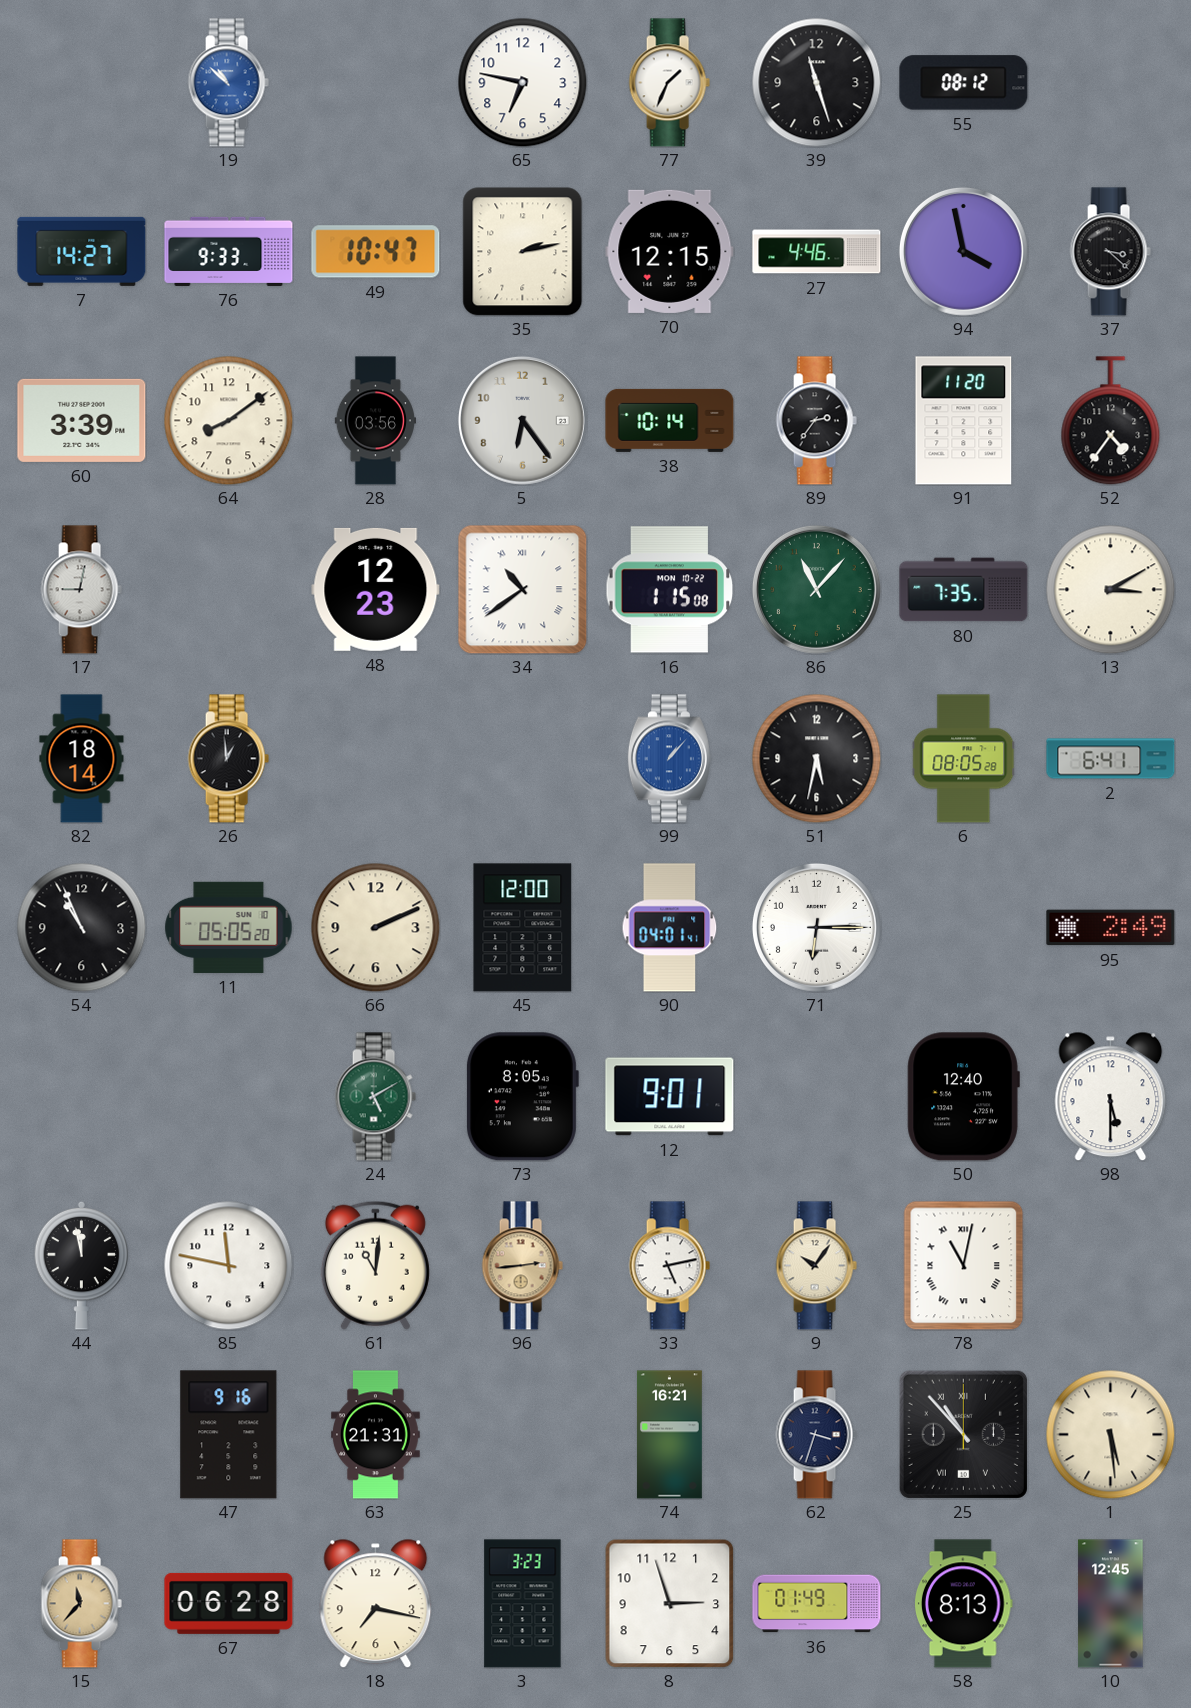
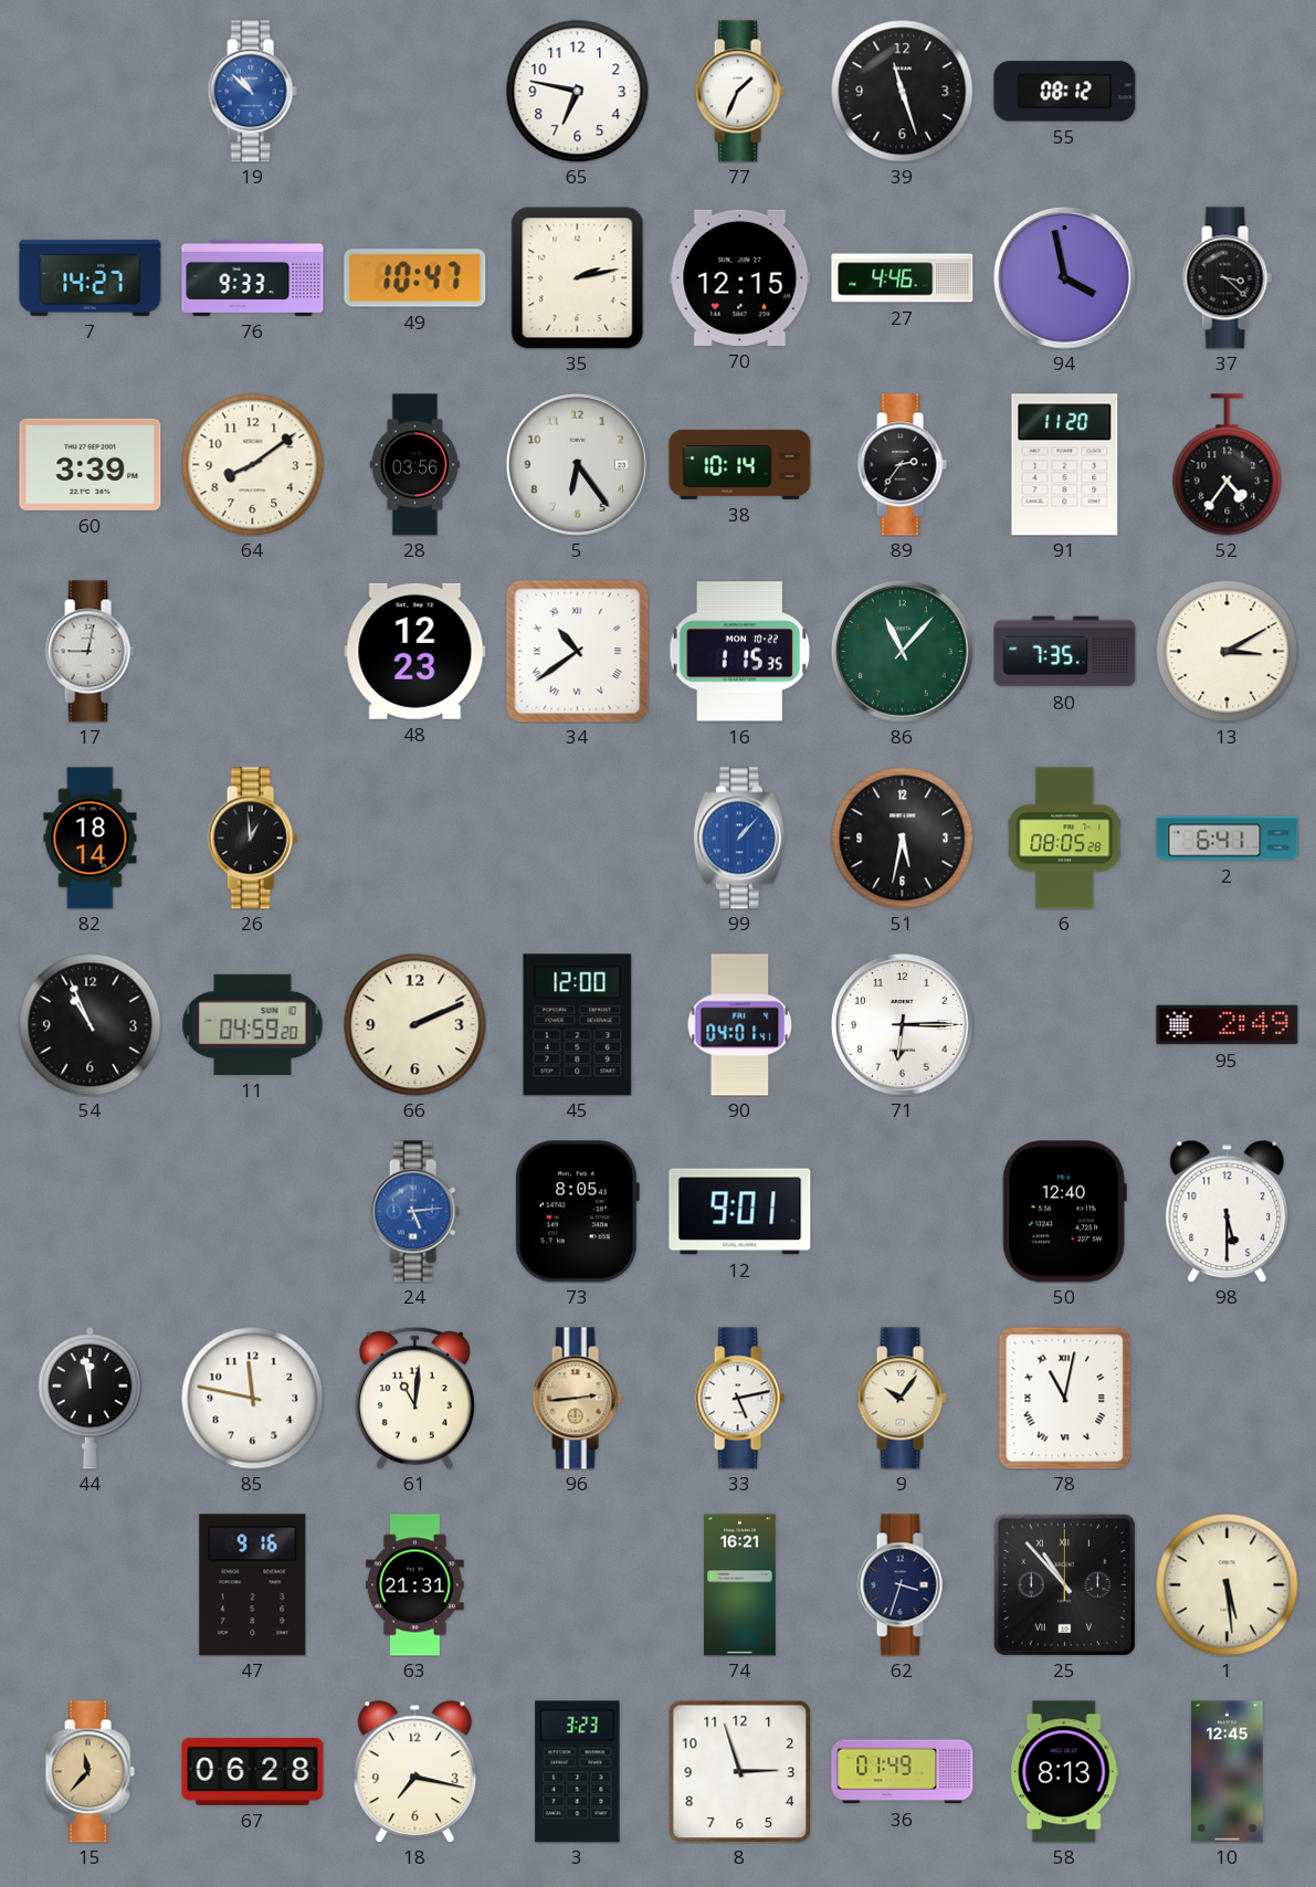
16: 1:15:08 -> 1:15:35 (739, 652)
11: 05:05 -> 04:59 (253, 1024)
24: 5:10 -> 5:14 (414, 1212)
24 dial: green -> blue (414, 1212)
